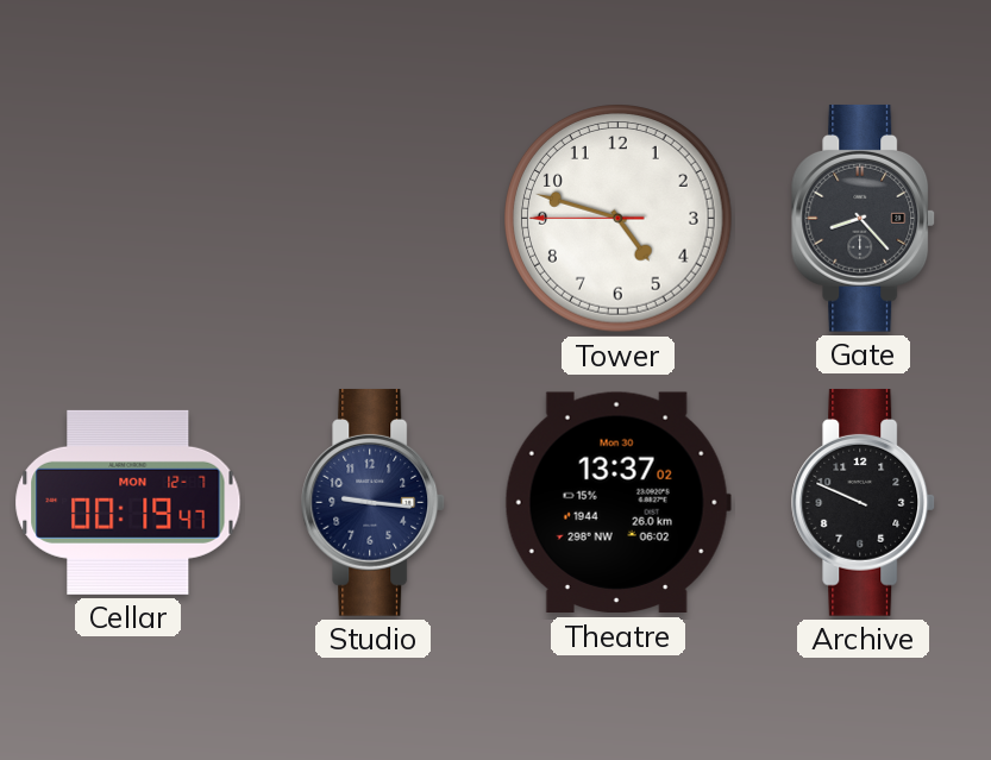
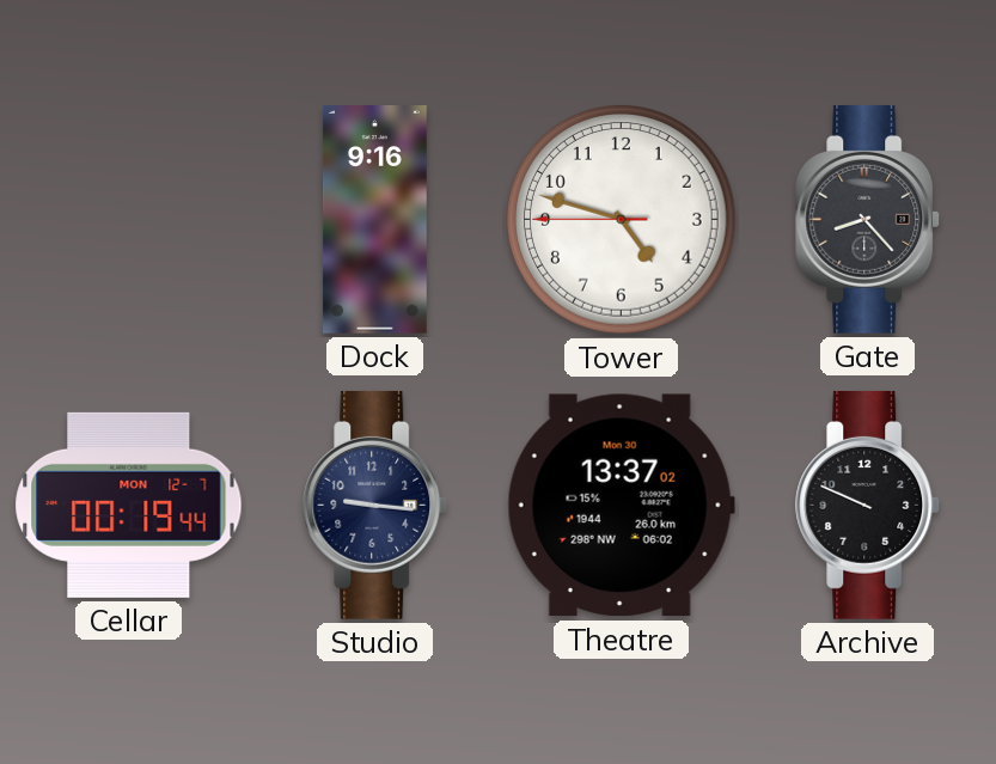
Dock: none -> 9:16 (374, 220)
Cellar: 00:19:47 -> 00:19:44 (129, 505)
